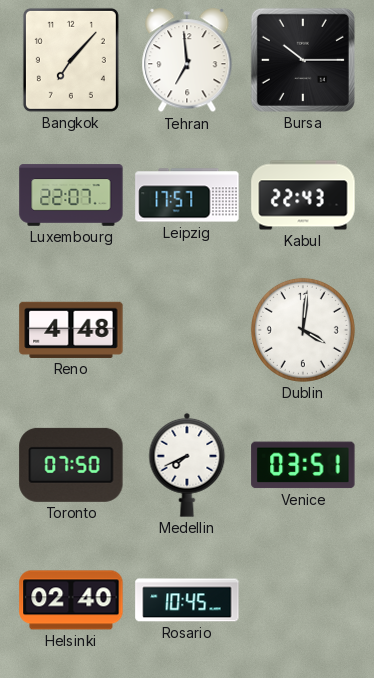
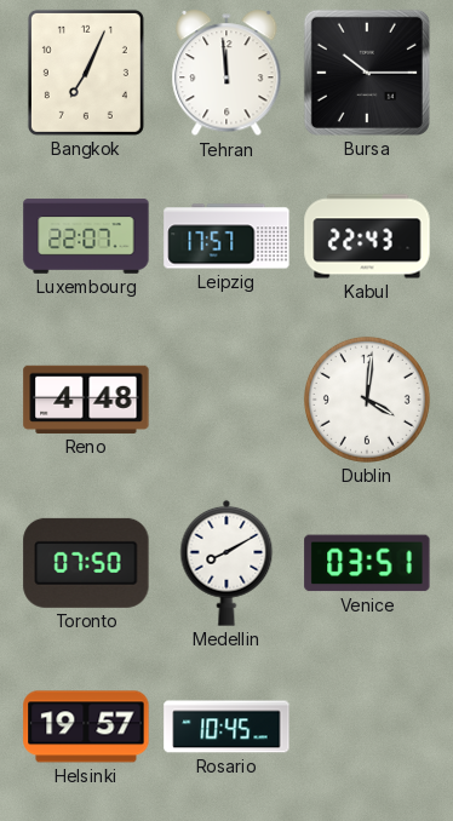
Bangkok: 7:07 -> 7:04 (86, 73)
Tehran: 6:59 -> 11:59 (226, 74)
Medellin: 7:41 -> 8:10 (226, 563)
Helsinki: 02:40 -> 19:57 (86, 727)
